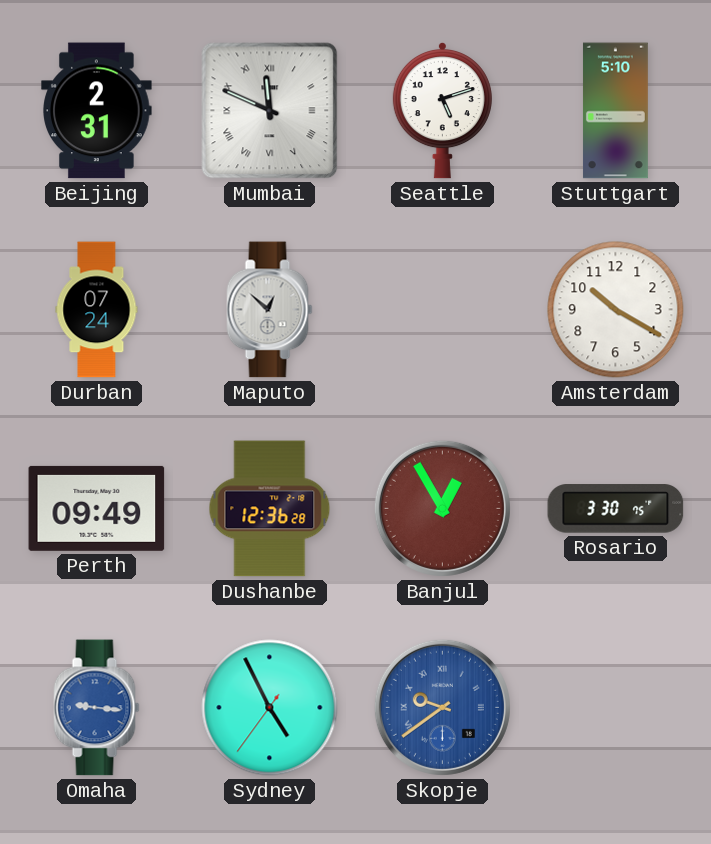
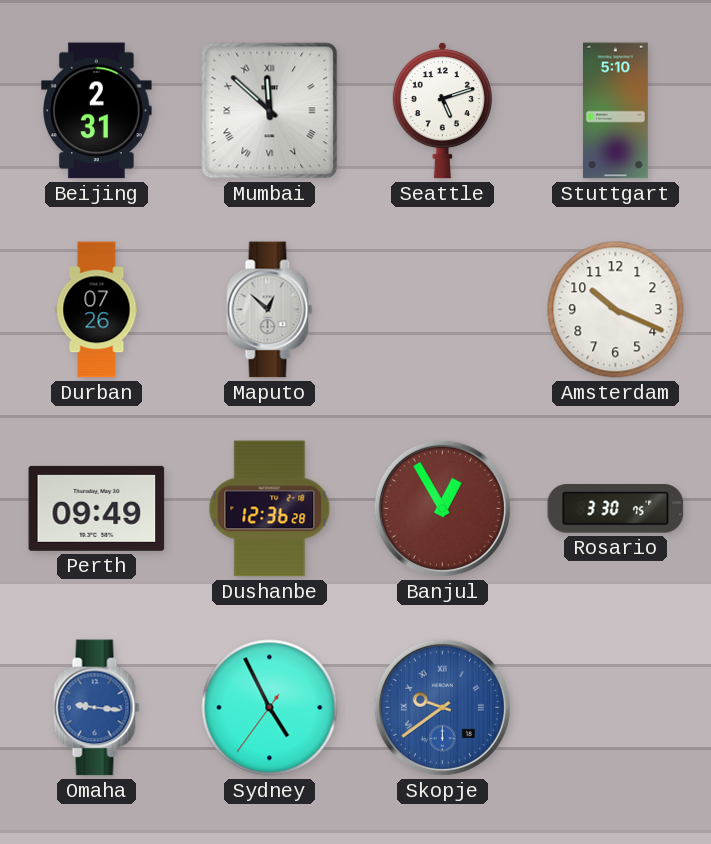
Mumbai: 11:49 -> 11:52 (270, 111)
Durban: 07:24 -> 07:26 (97, 310)
Amsterdam: 10:20 -> 10:19 (616, 310)
